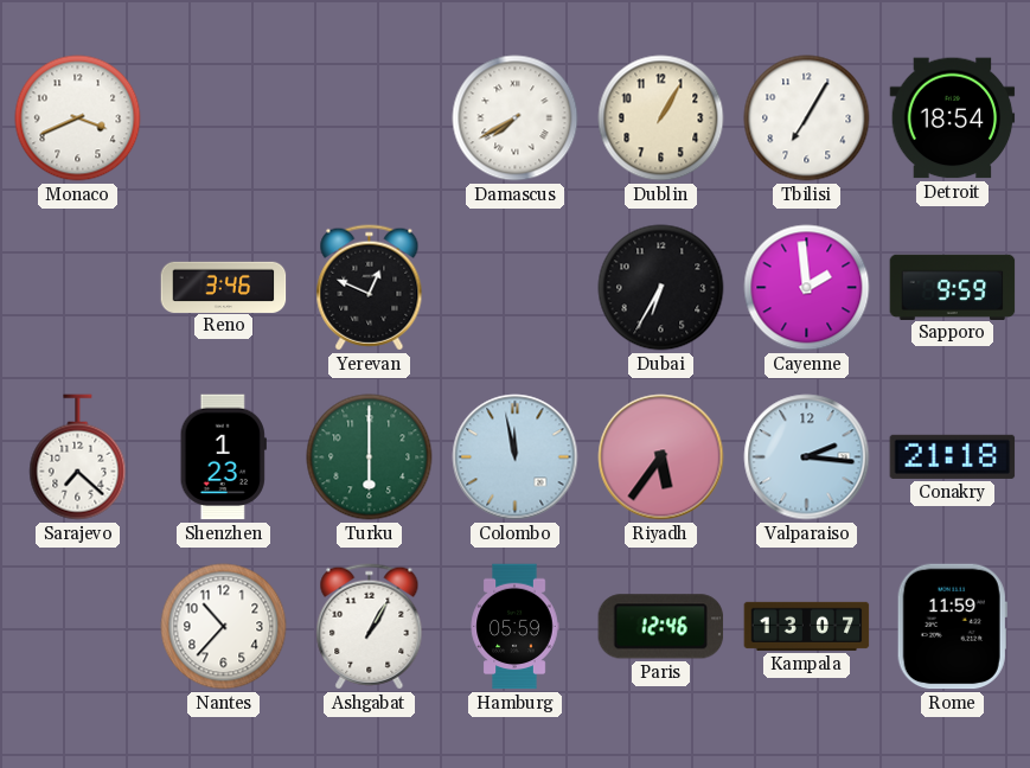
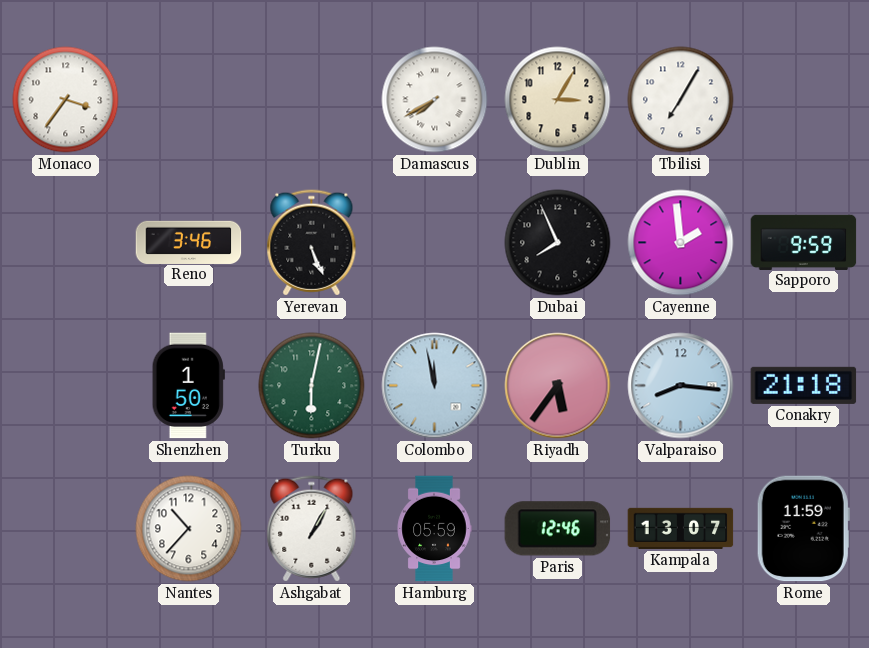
Monaco: 3:41 -> 3:36 (66, 100)
Dublin: 1:05 -> 3:05 (558, 100)
Detroit: 18:54 -> none (953, 119)
Yerevan: 12:49 -> 5:26 (312, 243)
Dubai: 6:35 -> 7:56 (558, 243)
Sarajevo: 7:22 -> none (78, 457)
Shenzhen: 1:23 -> 1:50 (188, 386)
Turku: 6:00 -> 6:02 (312, 386)
Valparaiso: 2:16 -> 8:16 (681, 386)
